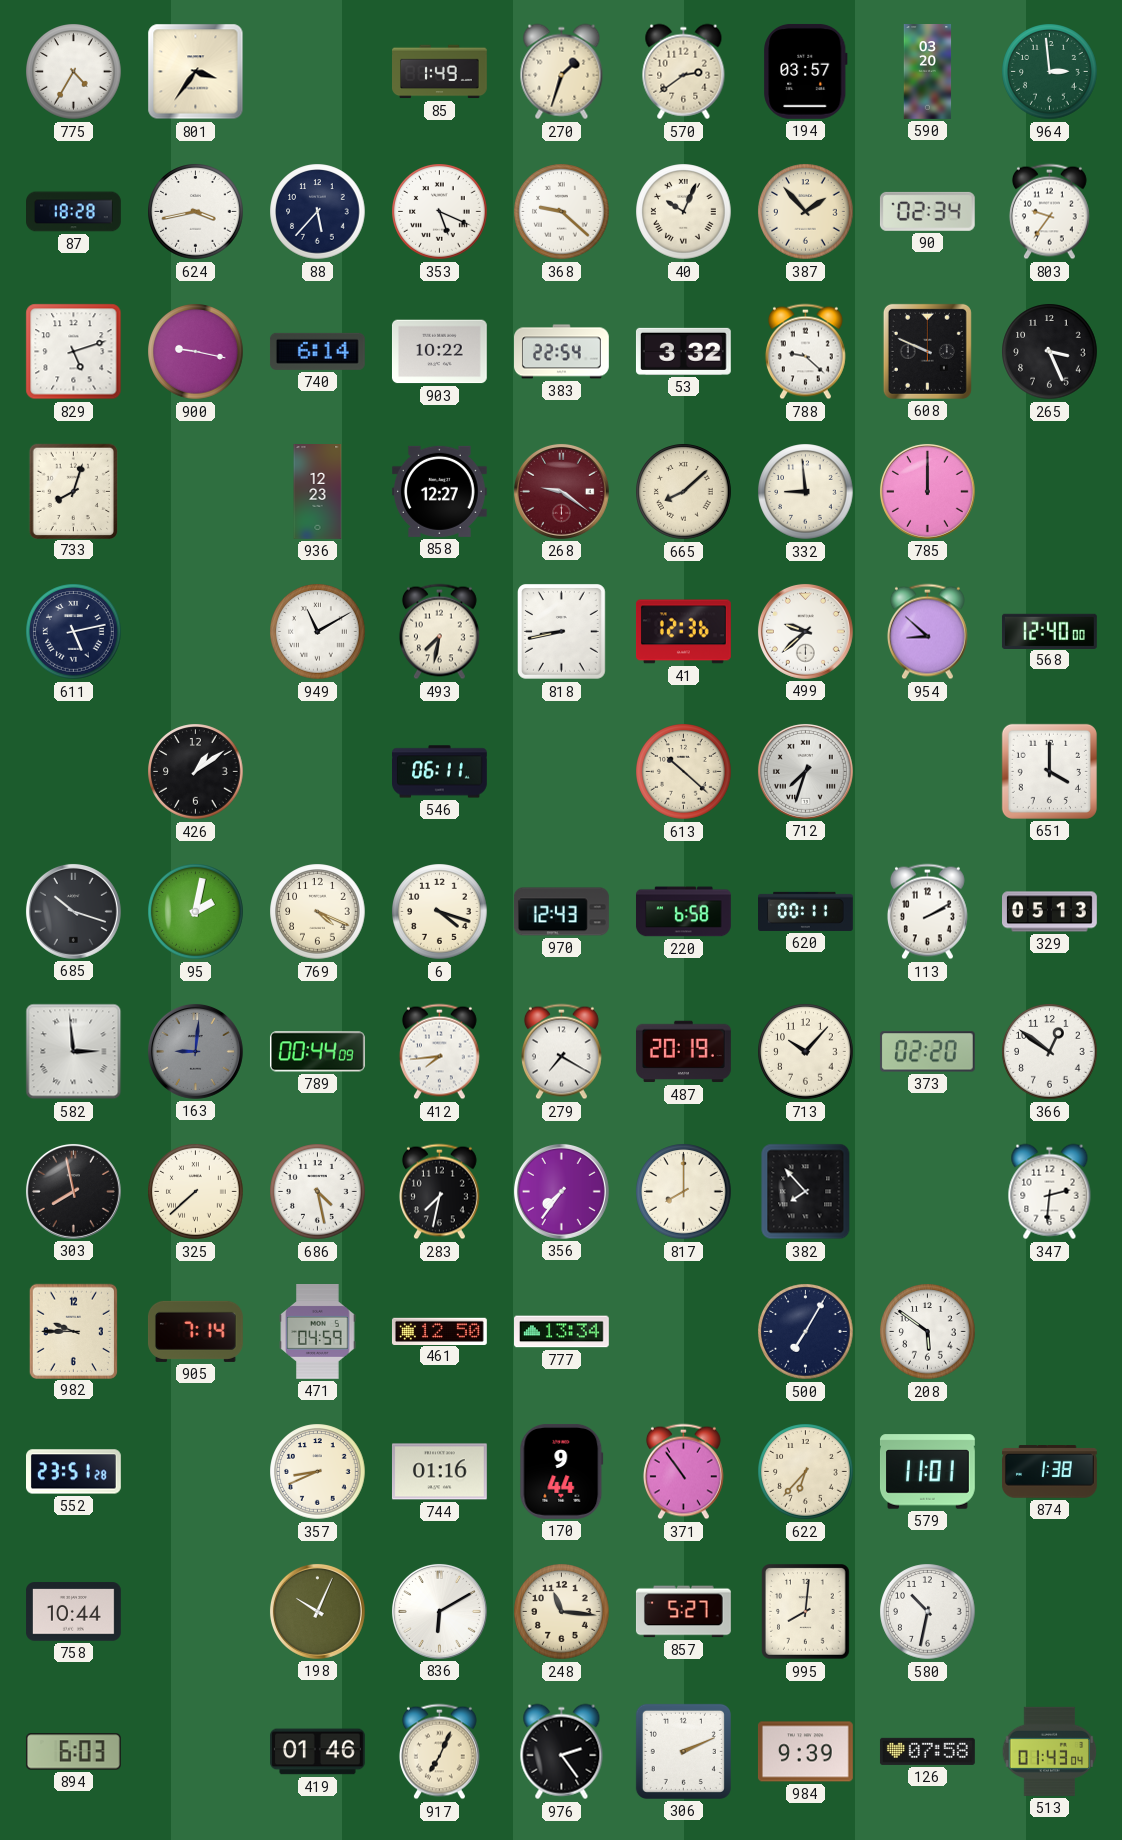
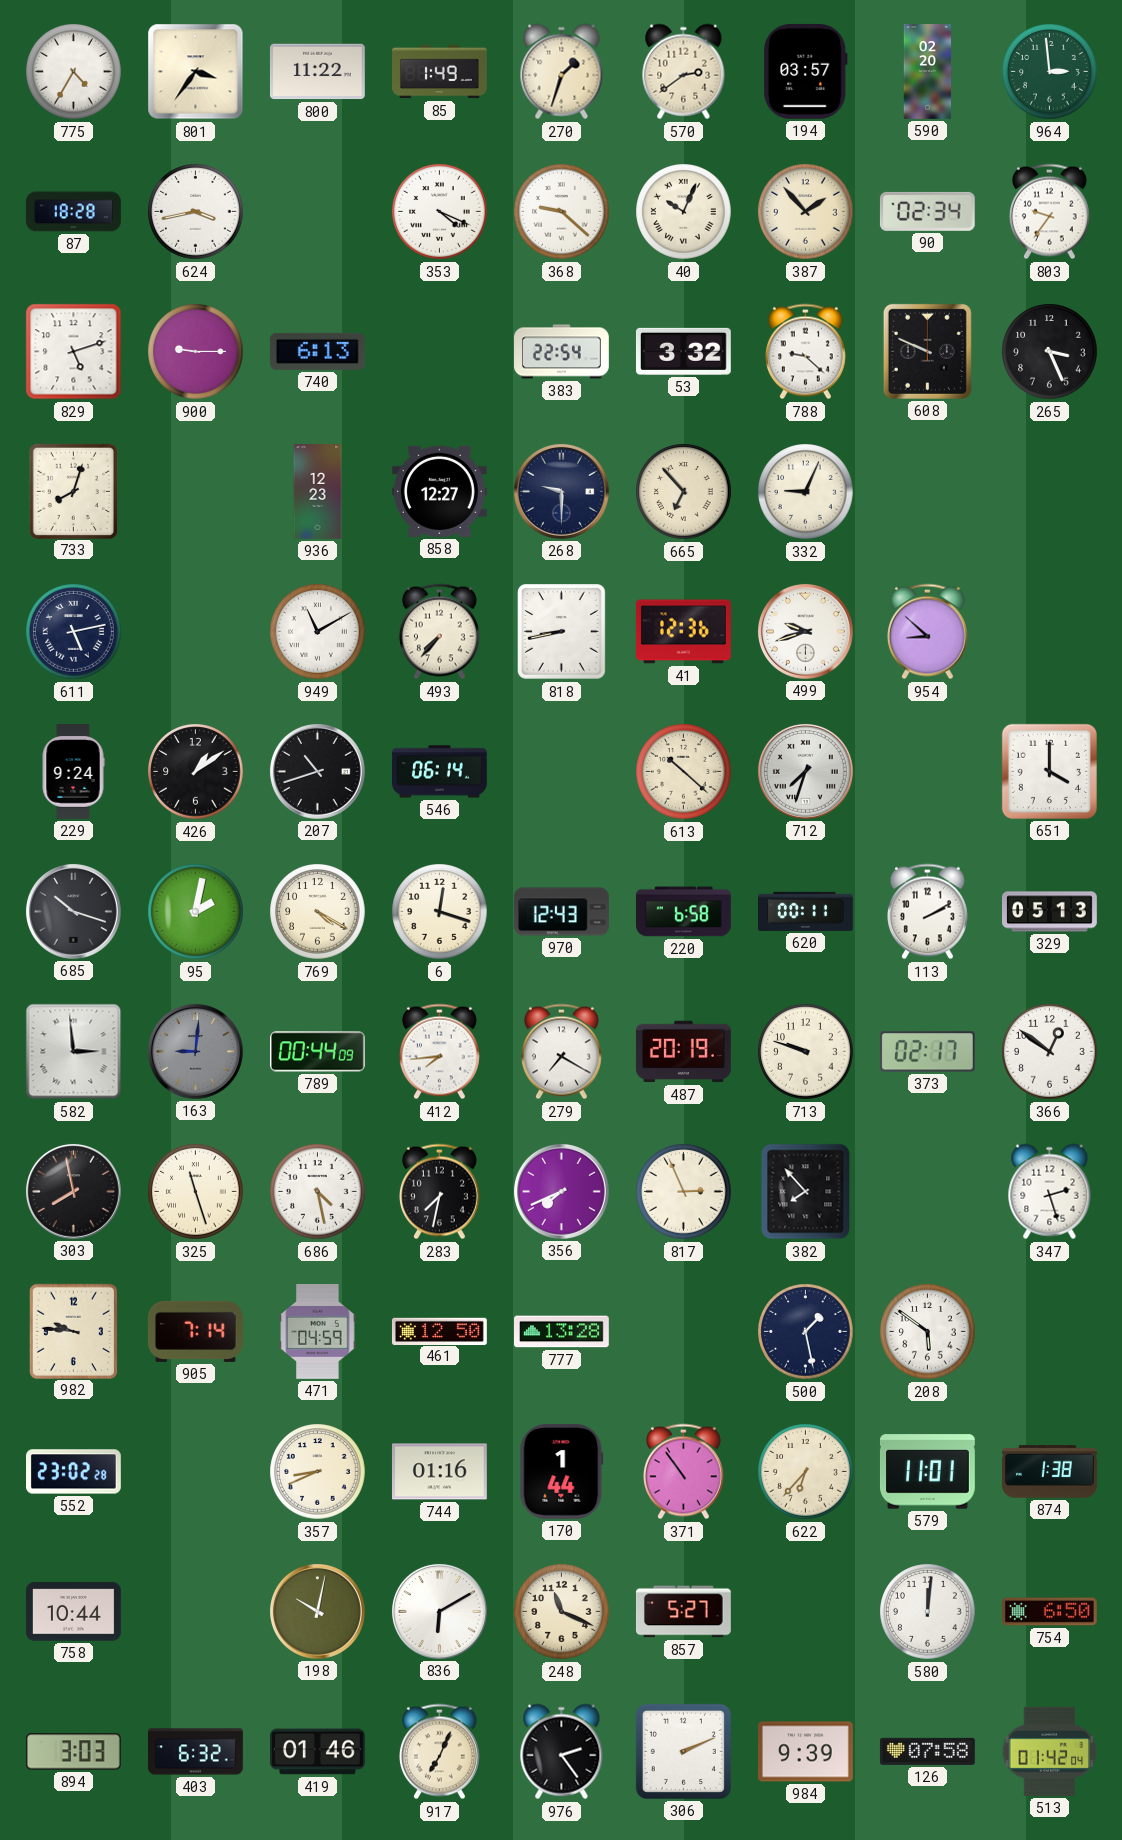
800: none -> 11:22 (318, 72)
590: 03:20 -> 02:20 (928, 72)
88: 5:37 -> none (318, 212)
353: 5:19 -> 4:19 (440, 212)
900: 9:17 -> 9:15 (196, 352)
740: 6:14 -> 6:13 (317, 351)
903: 10:22 -> none (439, 352)
268: 9:21 -> 9:30 (561, 491)
268 dial: burgundy -> navy (561, 491)
665: 8:08 -> 6:53 (684, 492)
332: 8:59 -> 9:04 (806, 492)
785: 12:00 -> none (927, 491)
493: 7:32 -> 7:37 (439, 632)
499: 9:38 -> 9:42 (805, 631)
568: 12:40 -> none (1049, 631)
229: none -> 9:24 (73, 772)
207: none -> 10:42 (317, 771)
546: 06:11 -> 06:14 (440, 772)
769: 4:19 -> 4:20 (318, 912)
6: 4:18 -> 12:18 (440, 912)
713: 10:07 -> 9:48 (806, 1052)
373: 02:20 -> 02:17 (927, 1052)
325: 7:38 -> 11:27 (196, 1192)
356: 7:36 -> 7:41 (561, 1191)
817: 8:00 -> 2:56 (684, 1192)
347: 2:31 -> 2:27 (1050, 1192)
982: 9:45 -> 9:46 (73, 1331)
777: 13:34 -> 13:28 (562, 1332)
500: 7:05 -> 1:28 (806, 1332)
552: 23:51 -> 23:02 (74, 1472)
170: 9:44 -> 1:44 (562, 1471)
198: 10:04 -> 10:02 (317, 1611)
248: 11:16 -> 11:19 (562, 1612)
995: 8:01 -> none (806, 1612)
580: 10:32 -> 12:01 (928, 1612)
754: none -> 6:50 (1050, 1612)
894: 6:03 -> 3:03 (73, 1752)
403: none -> 6:32 (196, 1752)
513: 01:43 -> 01:42 (1050, 1751)
